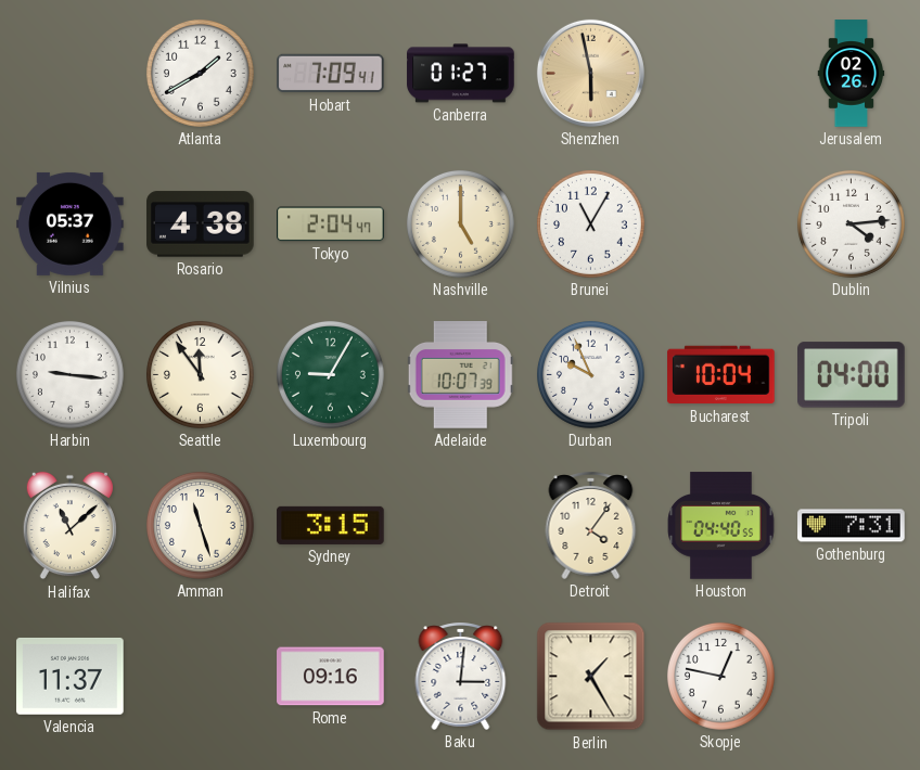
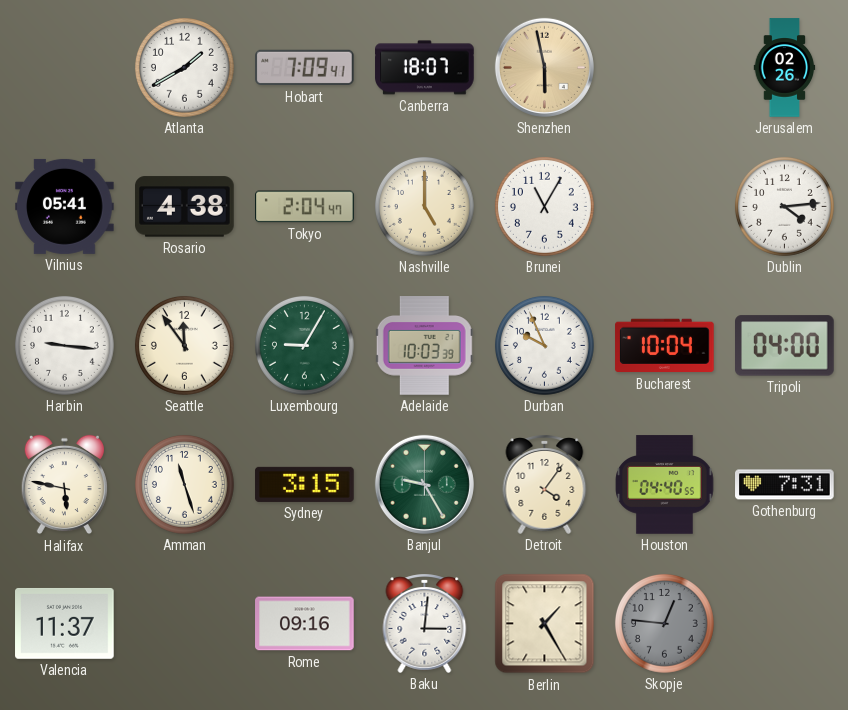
Canberra: 01:27 -> 18:07 (425, 68)
Vilnius: 05:37 -> 05:41 (65, 206)
Adelaide: 10:07 -> 10:03 (424, 346)
Halifax: 11:08 -> 5:47 (64, 485)
Banjul: none -> 9:25 (424, 484)
Skopje: 12:47 -> 12:46 (664, 623)
Skopje dial: white -> grey (664, 623)
